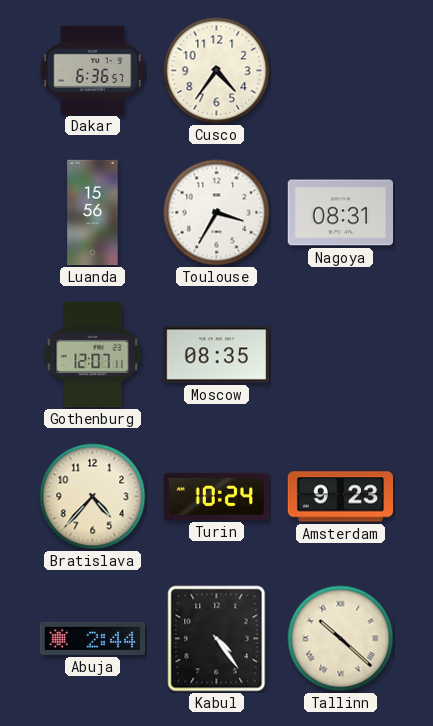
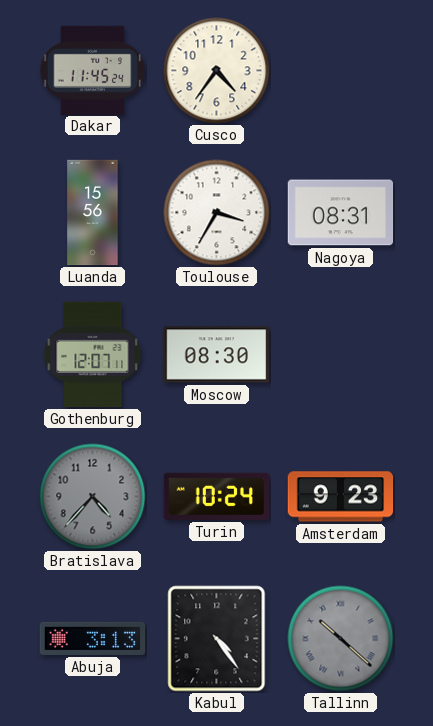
Dakar: 6:36 -> 11:45 (92, 70)
Moscow: 08:35 -> 08:30 (217, 355)
Bratislava dial: cream -> grey (93, 497)
Abuja: 2:44 -> 3:13 (93, 638)
Tallinn dial: cream -> grey (341, 639)
